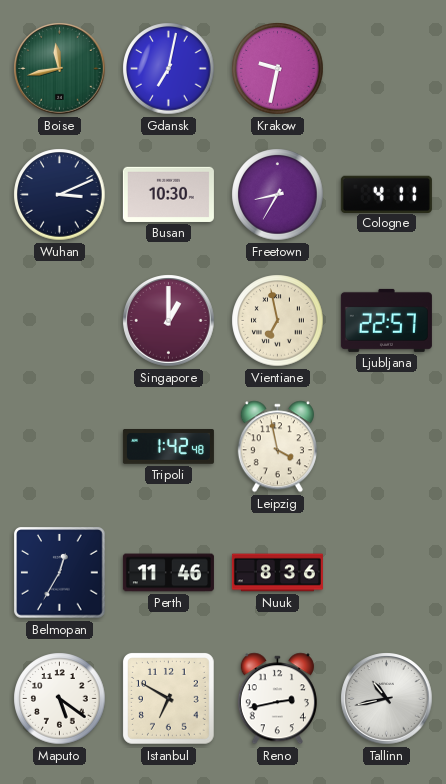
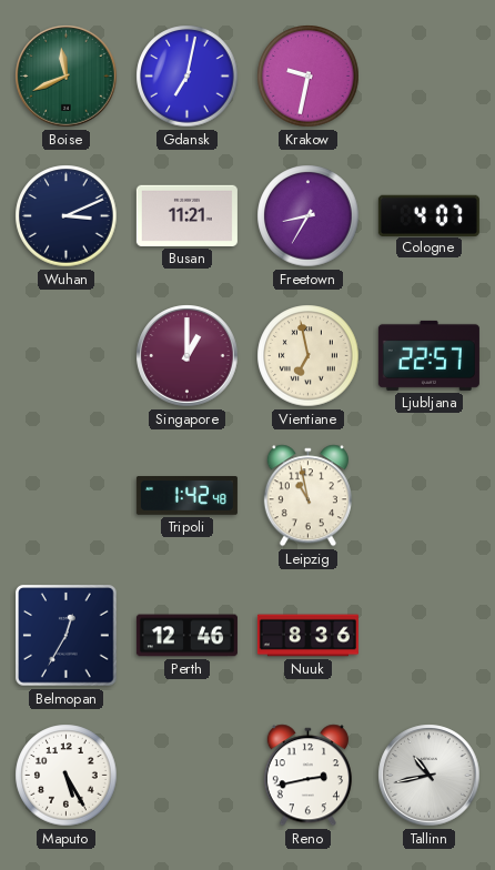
Boise: 11:43 -> 11:41 (67, 77)
Busan: 10:30 -> 11:21 (186, 215)
Cologne: 4:11 -> 4:07 (428, 215)
Leipzig: 3:58 -> 10:58 (307, 496)
Perth: 11:46 -> 12:46 (186, 636)
Maputo: 5:21 -> 5:25 (67, 776)
Istanbul: 6:50 -> none (169, 699)
